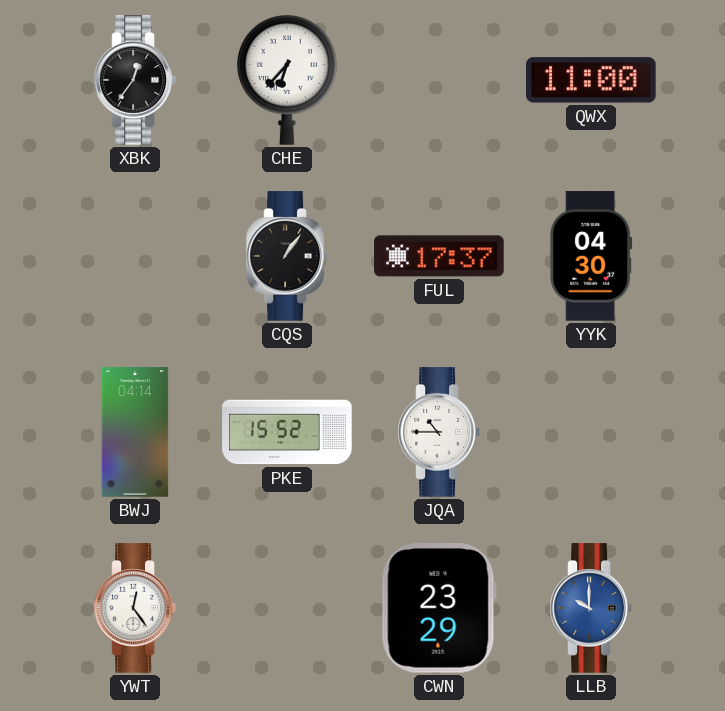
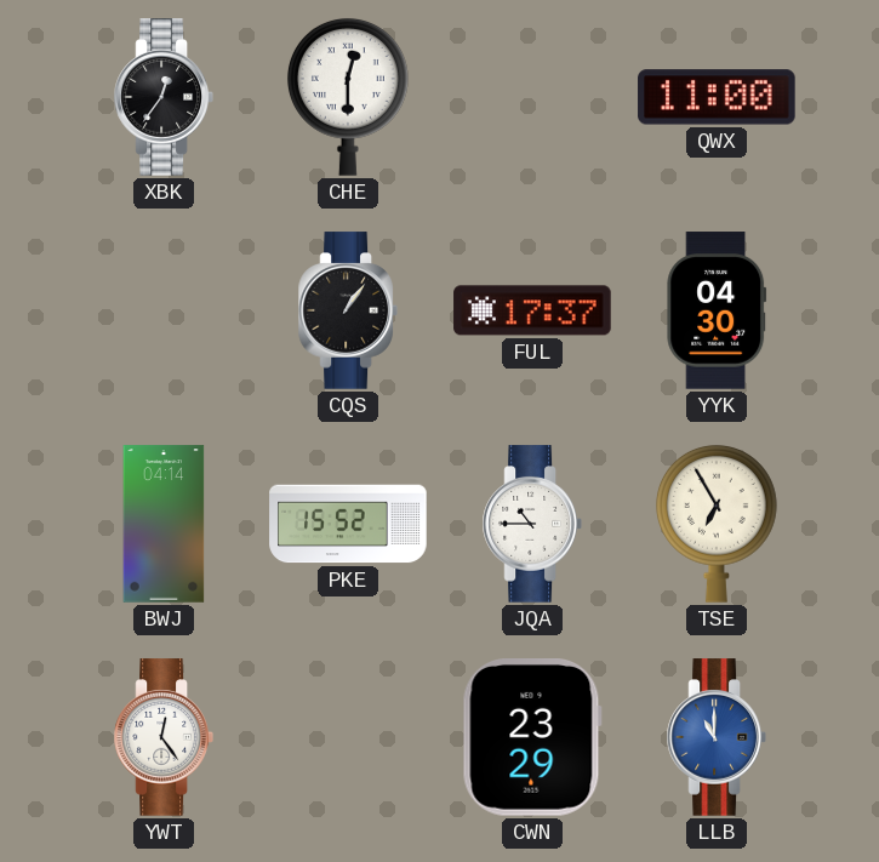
CHE: 6:37 -> 12:30 (348, 97)
TSE: none -> 6:55 (717, 524)
LLB: 10:00 -> 11:00 (717, 737)
